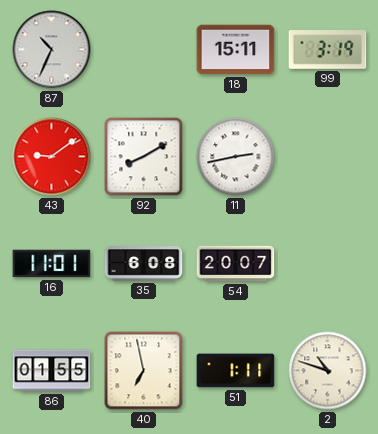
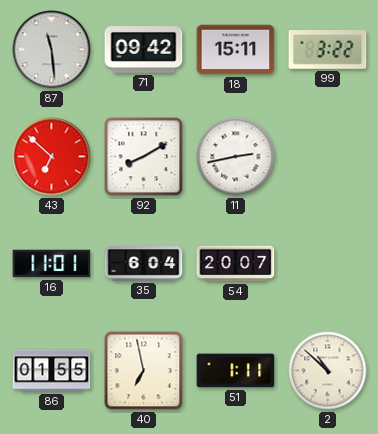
87: 10:34 -> 11:29 (52, 50)
71: none -> 09:42 (144, 50)
99: 3:19 -> 3:22 (328, 50)
43: 9:09 -> 6:52 (52, 157)
35: 6:08 -> 6:04 (144, 264)
2: 10:48 -> 10:52 (328, 371)
